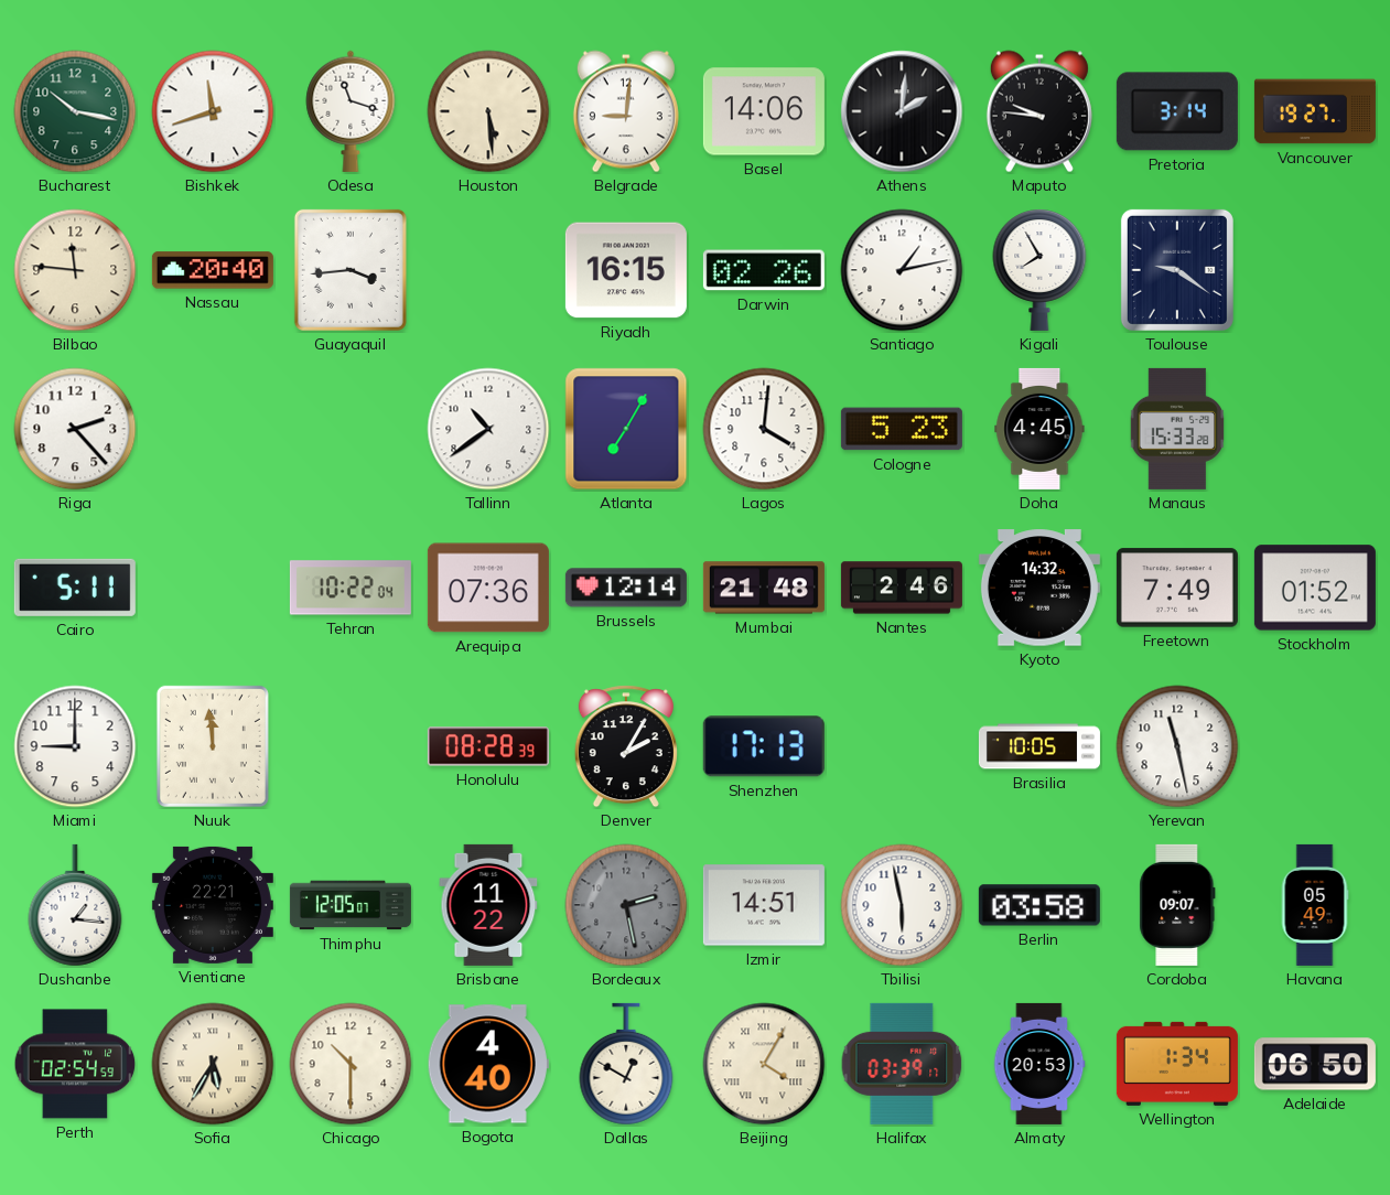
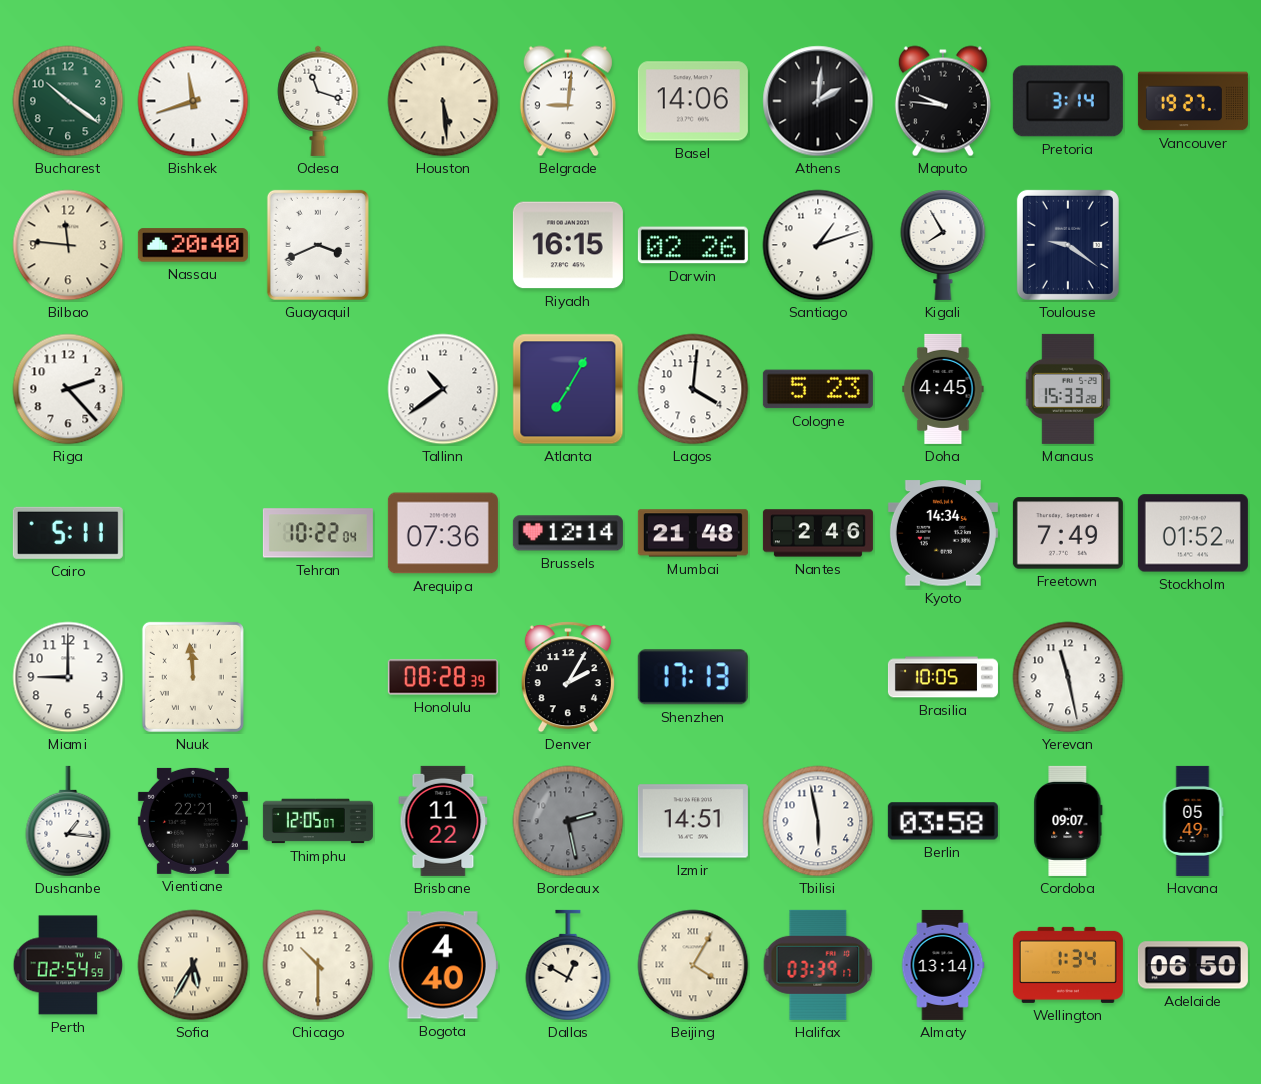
Bucharest: 10:17 -> 10:21 (68, 101)
Guayaquil: 3:44 -> 3:41 (318, 245)
Santiago: 1:13 -> 1:12 (818, 245)
Kyoto: 14:32 -> 14:34 (943, 533)
Almaty: 20:53 -> 13:14 (943, 965)
